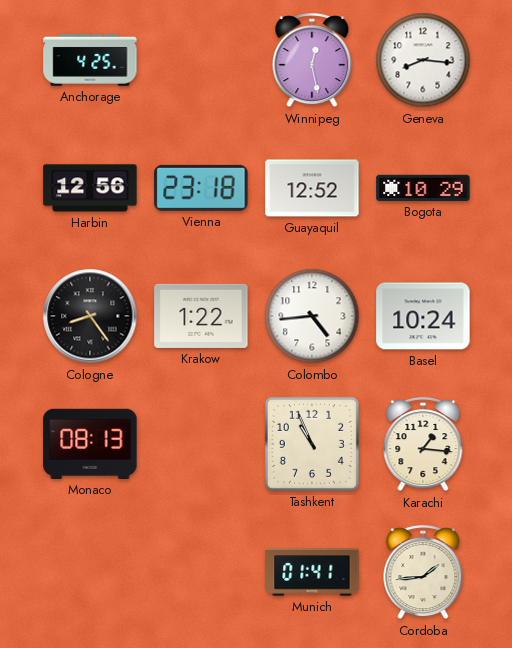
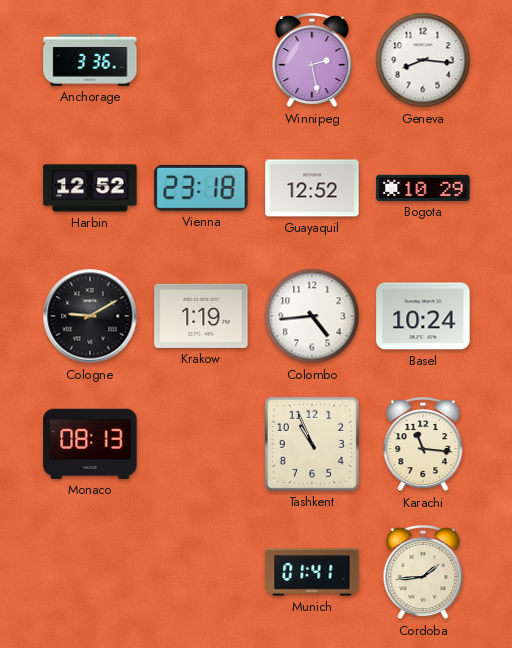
Anchorage: 4:25 -> 3:36 (90, 60)
Winnipeg: 12:28 -> 2:28 (312, 61)
Harbin: 12:56 -> 12:52 (90, 188)
Cologne: 8:24 -> 9:10 (90, 316)
Krakow: 1:22 -> 1:19 (201, 316)
Karachi: 1:16 -> 11:16 (423, 445)
